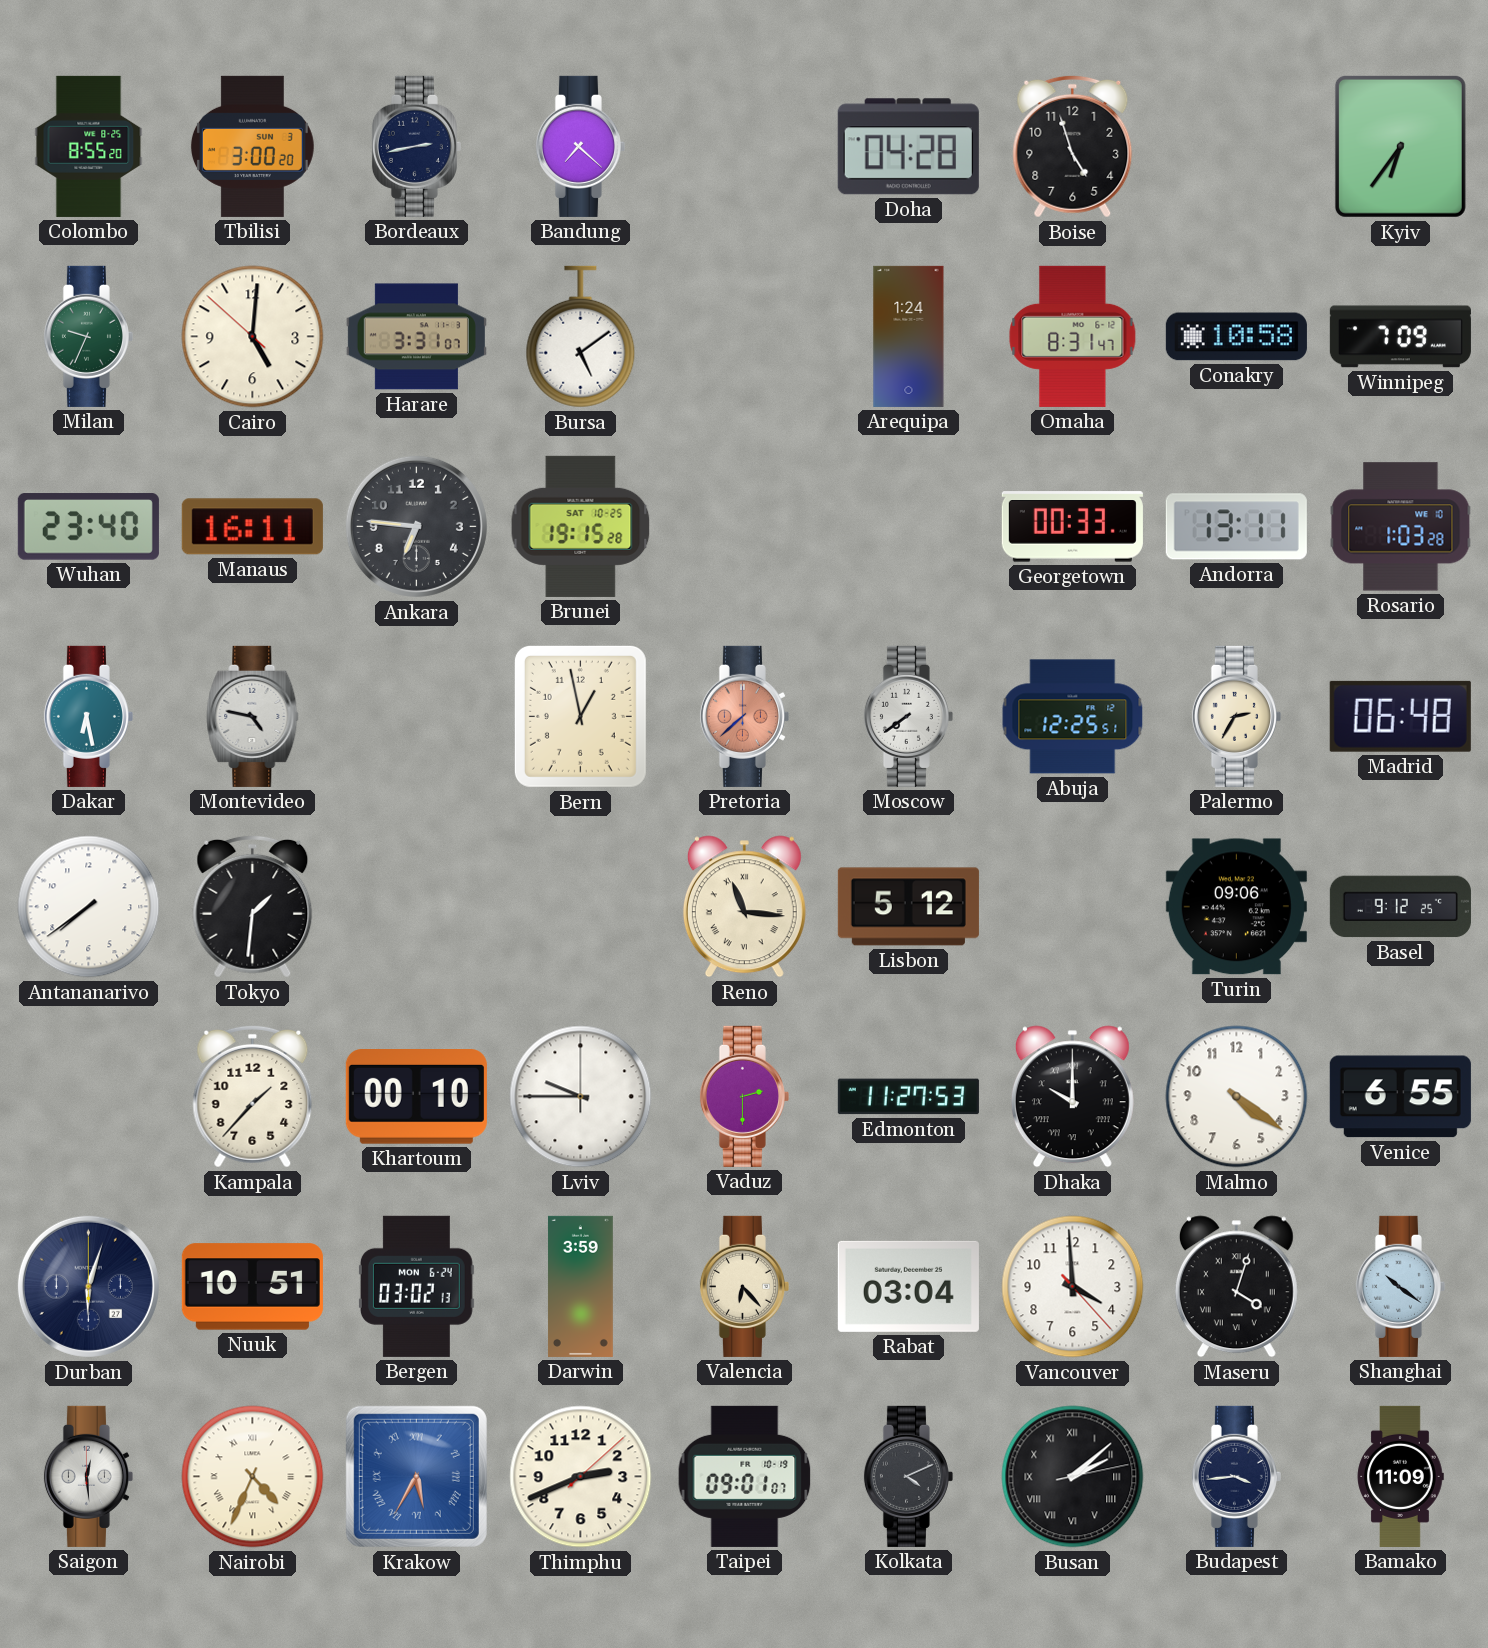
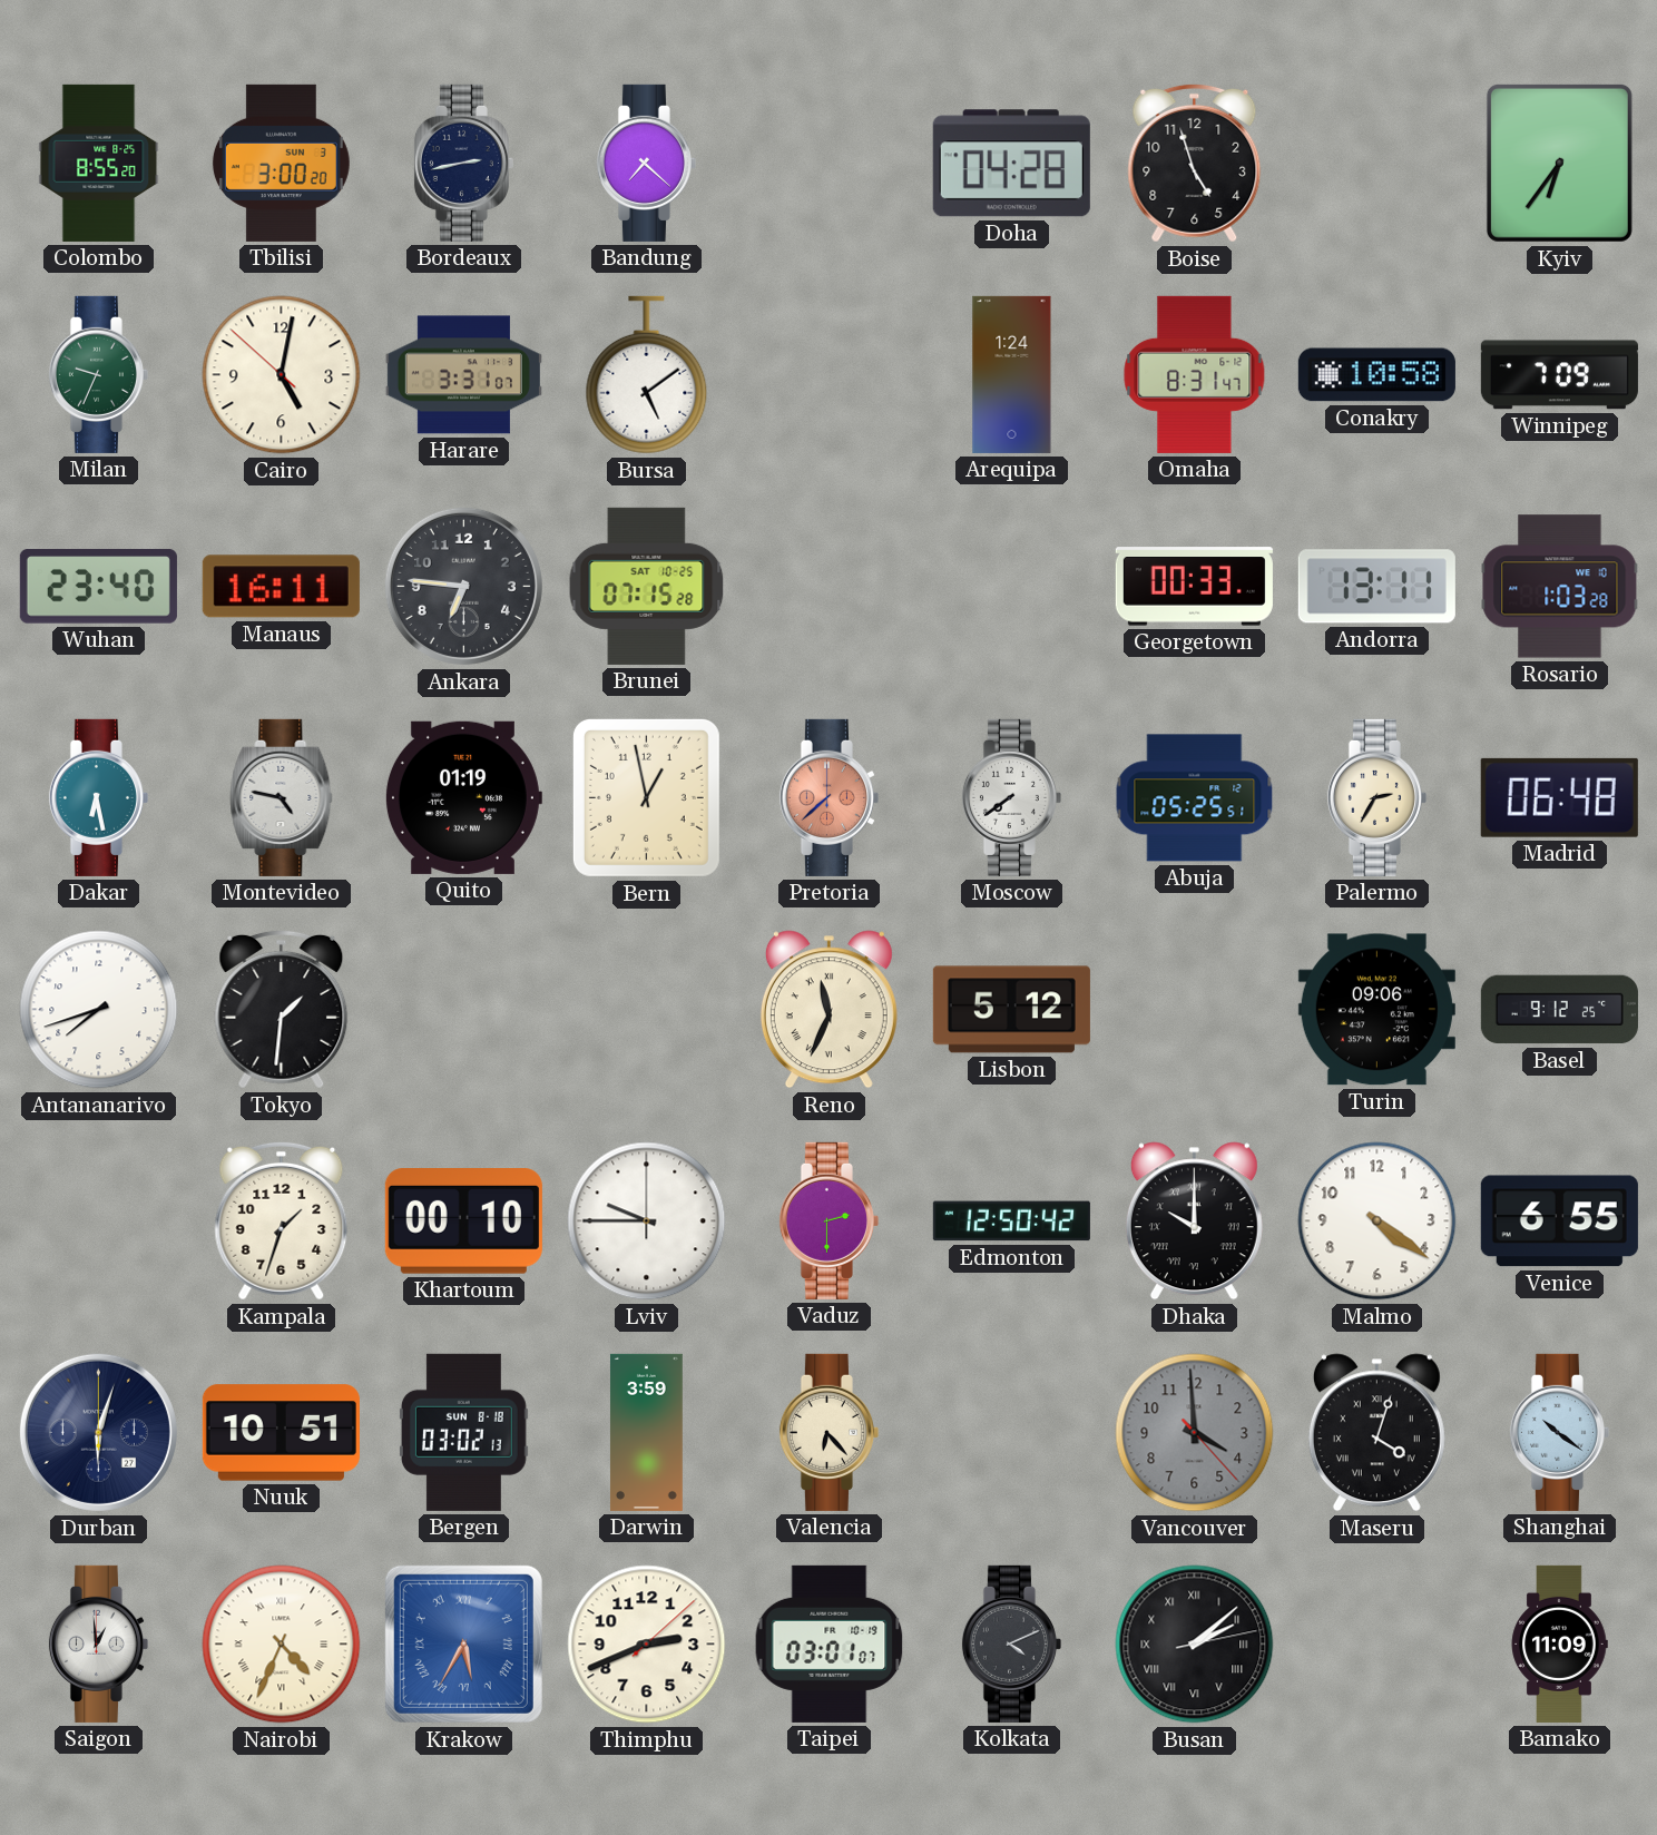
Cairo: 5:00 -> 5:01 (282, 375)
Brunei: 19:15 -> 07:15 (647, 586)
Quito: none -> 01:19 (463, 797)
Abuja: 12:25 -> 05:25 (1195, 798)
Antananarivo: 7:39 -> 7:42 (99, 1010)
Reno: 11:16 -> 11:34 (828, 1010)
Kampala: 1:37 -> 1:33 (282, 1220)
Edmonton: 11:27 -> 12:50 (1011, 1221)
Bergen date: MON 6-24 -> SUN 8-18 (463, 1432)
Rabat: 03:04 -> none (908, 1286)
Vancouver dial: white -> grey (1195, 1433)
Saigon: 12:29 -> 12:59 (98, 1643)
Taipei: 09:01 -> 03:01 (830, 1643)
Budapest: 3:44 -> none (1236, 1476)
